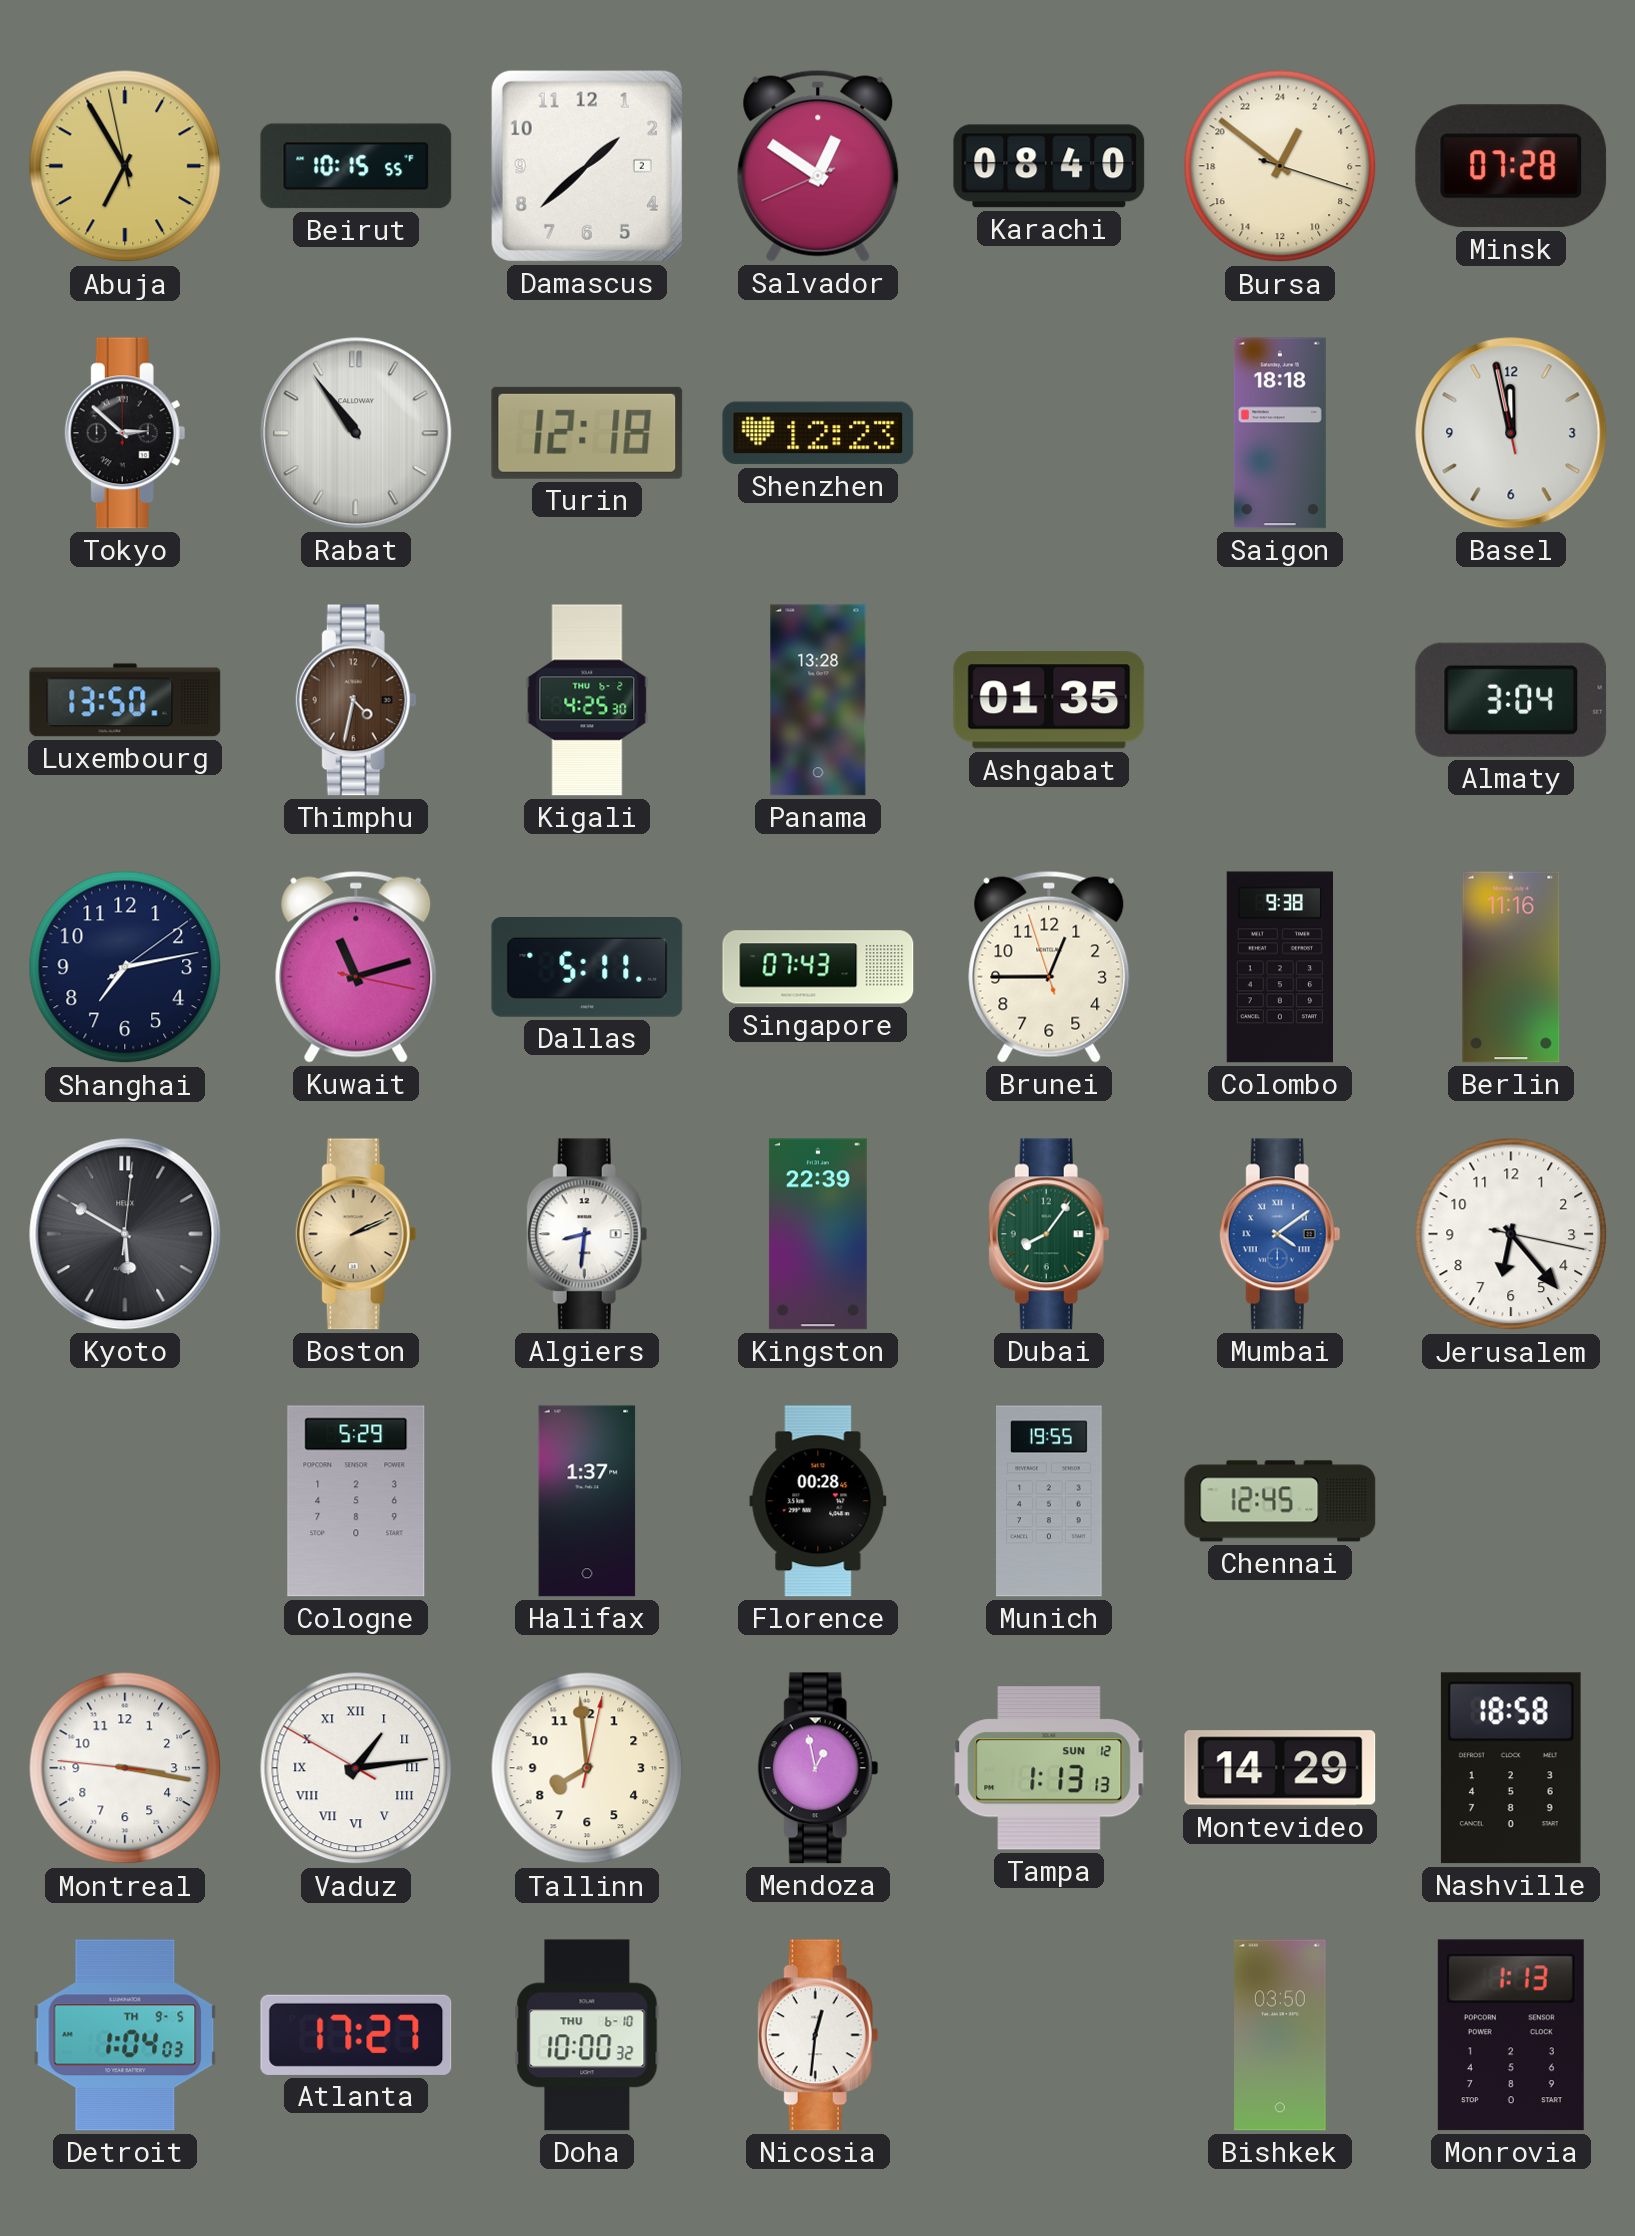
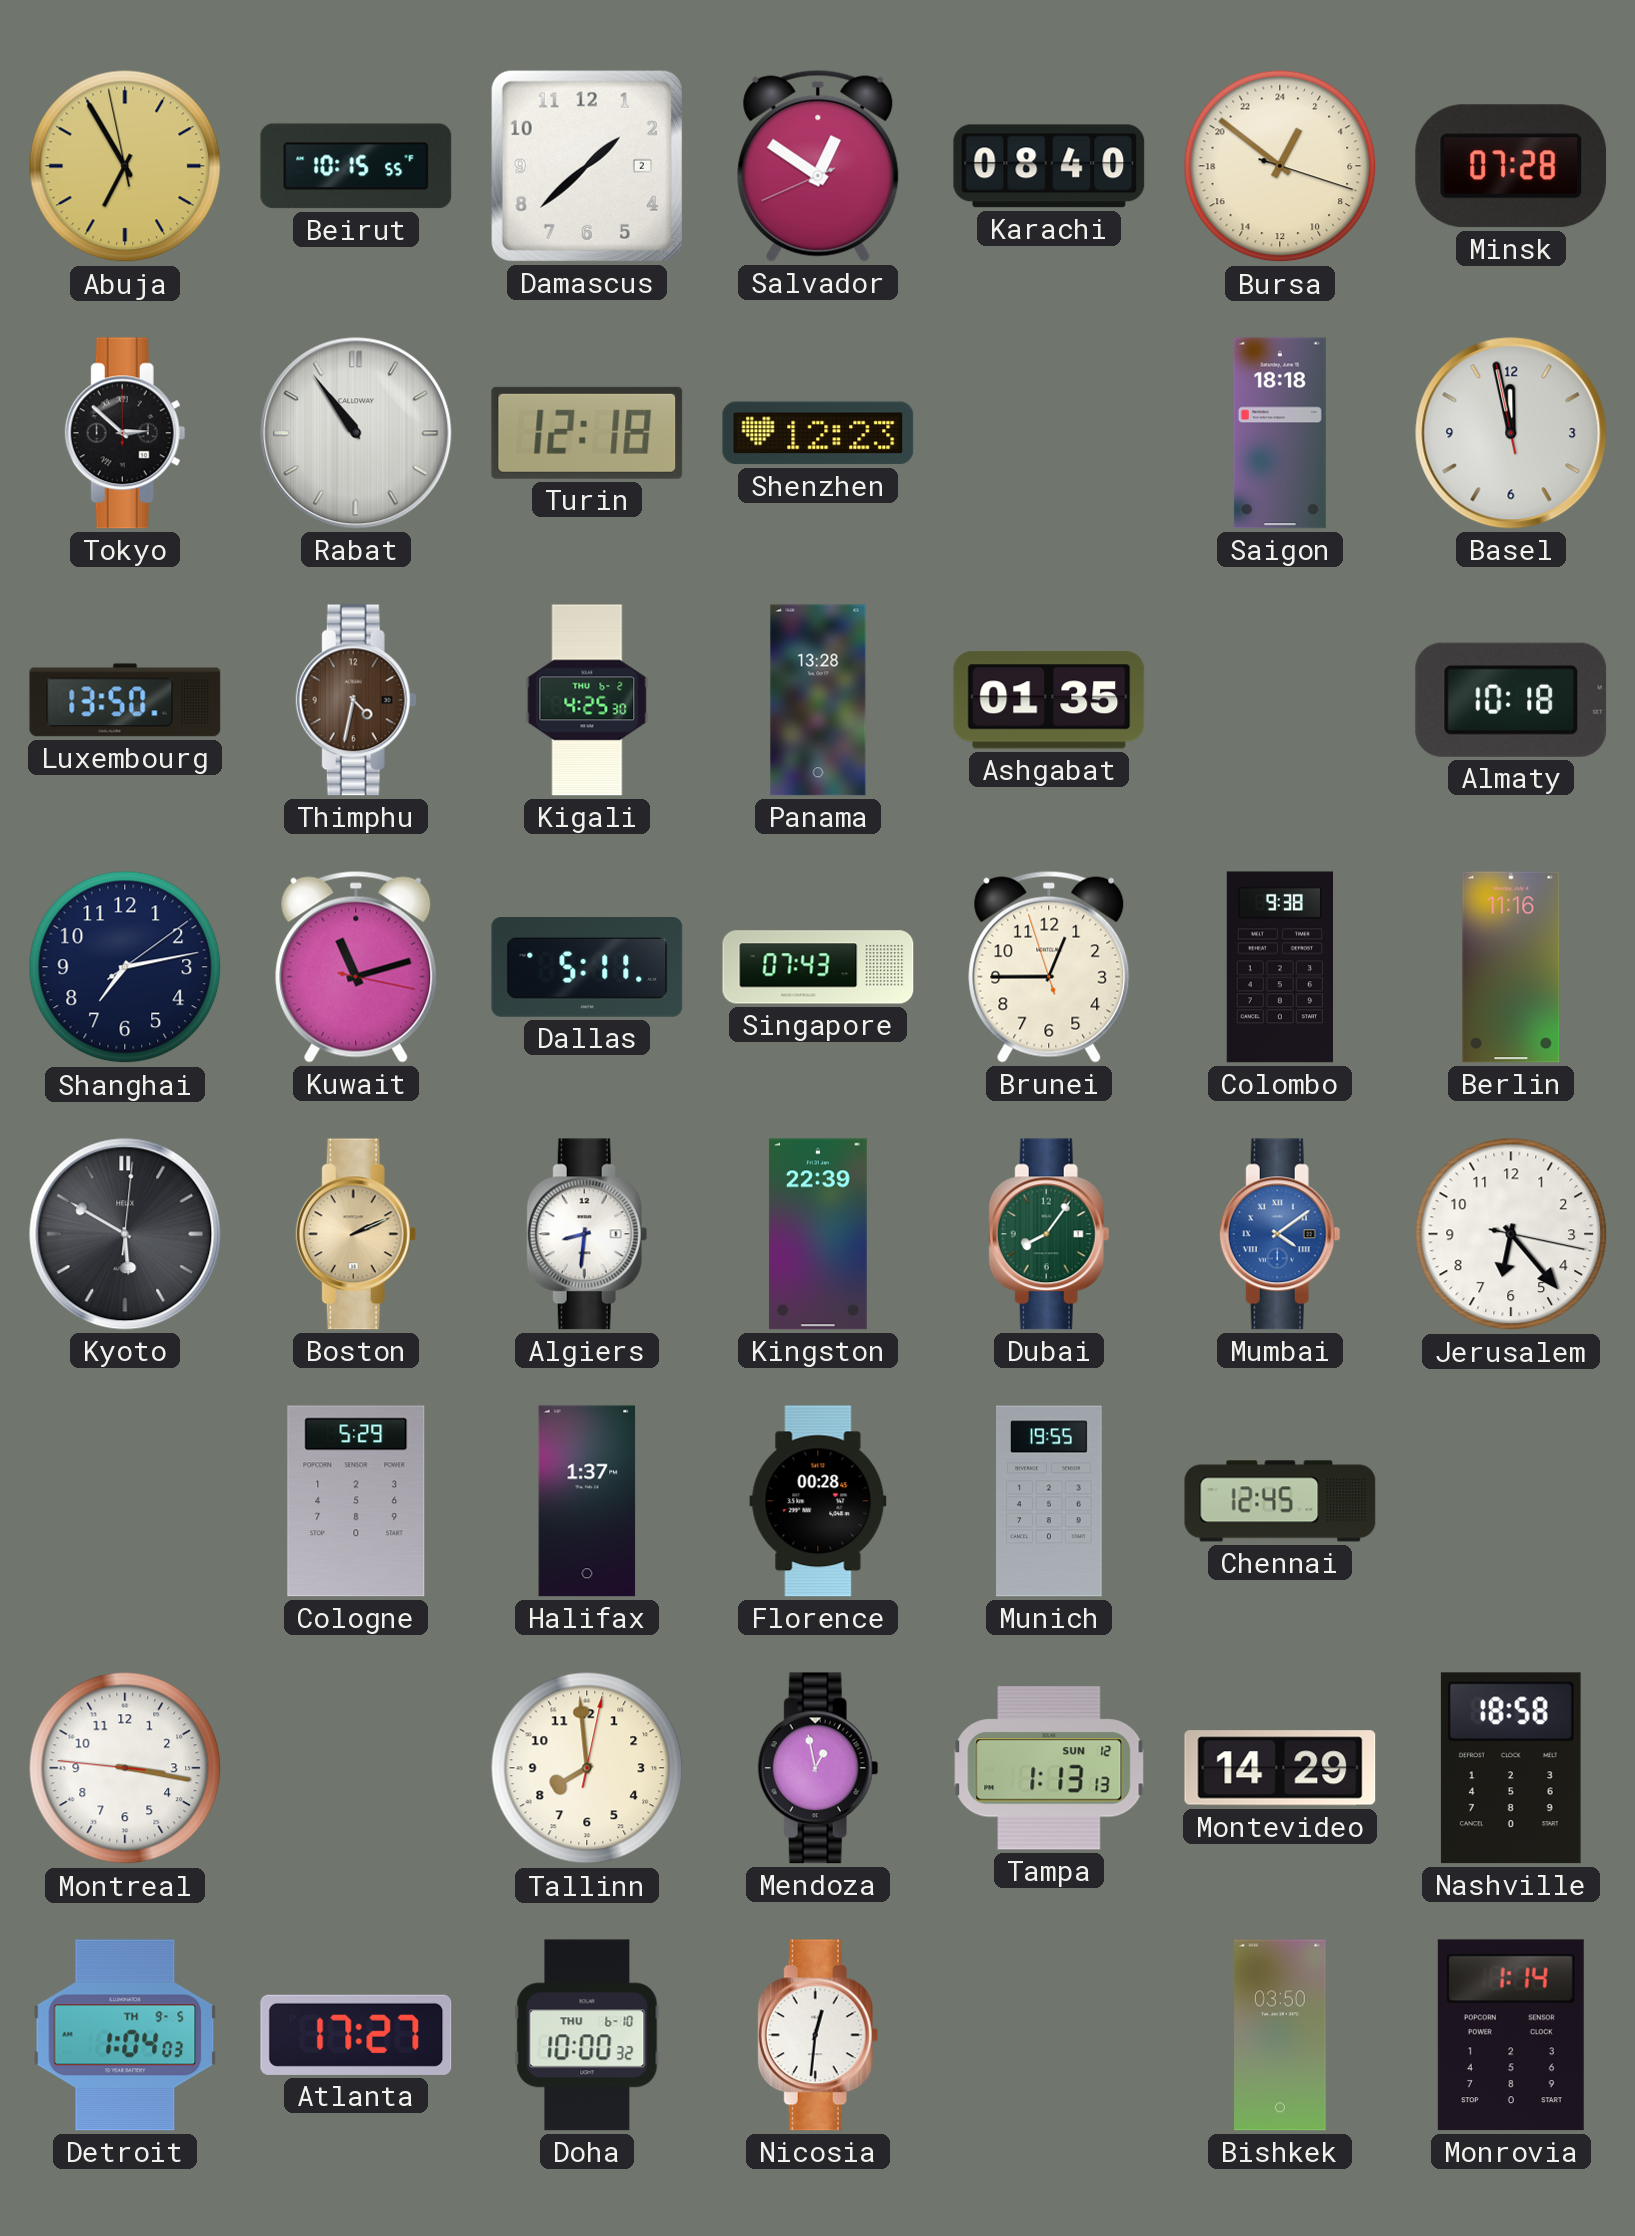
Almaty: 3:04 -> 10:18 (1511, 700)
Vaduz: 1:13 -> none (356, 1768)
Monrovia: 1:13 -> 1:14 (1511, 2035)
